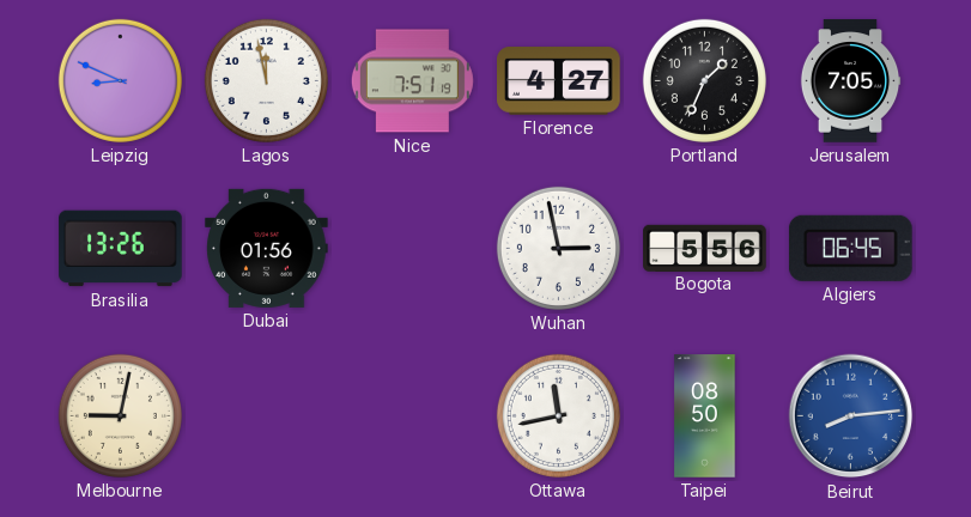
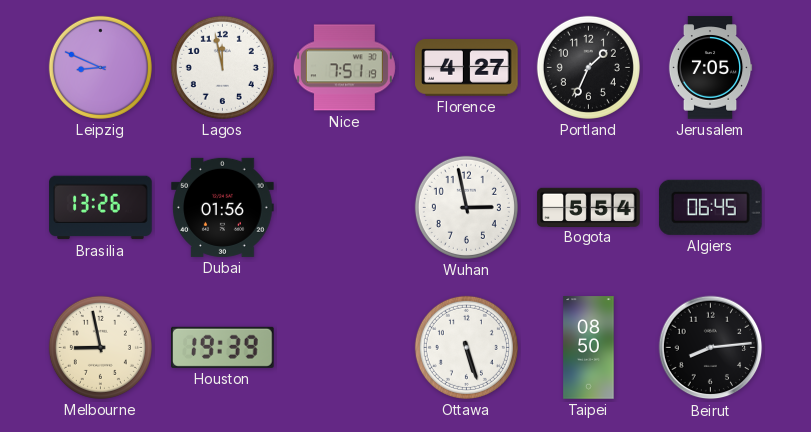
Bogota: 5:56 -> 5:54 (589, 207)
Melbourne: 9:02 -> 8:58 (100, 347)
Houston: none -> 19:39 (223, 347)
Ottawa: 11:43 -> 5:27 (466, 347)
Beirut dial: blue -> black (711, 348)
